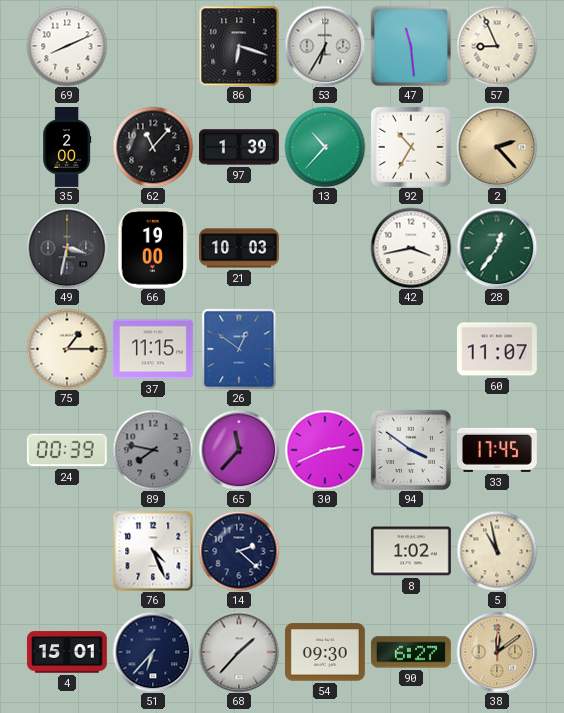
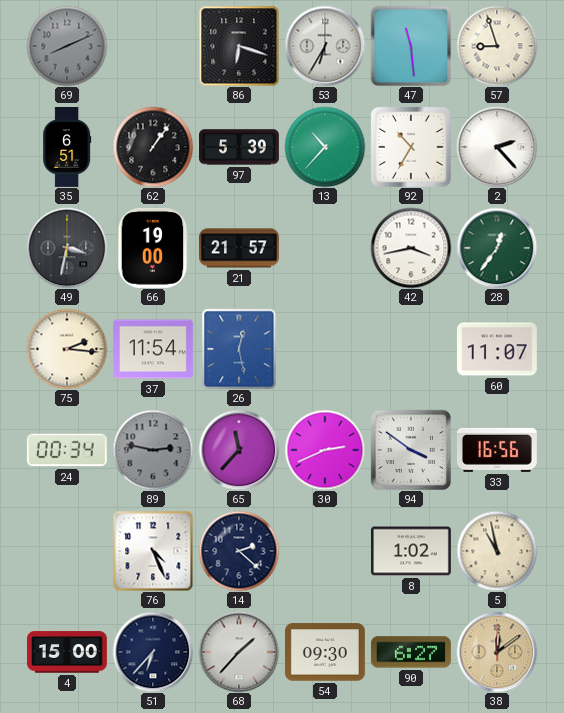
69 dial: white -> grey (67, 46)
57: 8:56 -> 8:57 (497, 46)
35: 2:00 -> 6:51 (68, 148)
62: 11:07 -> 1:06 (153, 147)
97: 1:39 -> 5:39 (240, 147)
2 dial: champagne -> white (497, 147)
21: 10:03 -> 21:57 (240, 248)
75: 1:15 -> 2:16 (67, 349)
37: 11:15 -> 11:54 (153, 349)
26: 12:51 -> 12:28 (239, 349)
24: 00:39 -> 00:34 (67, 450)
89: 7:47 -> 2:47 (153, 450)
33: 17:45 -> 16:56 (498, 450)
4: 15:01 -> 15:00 (67, 652)
